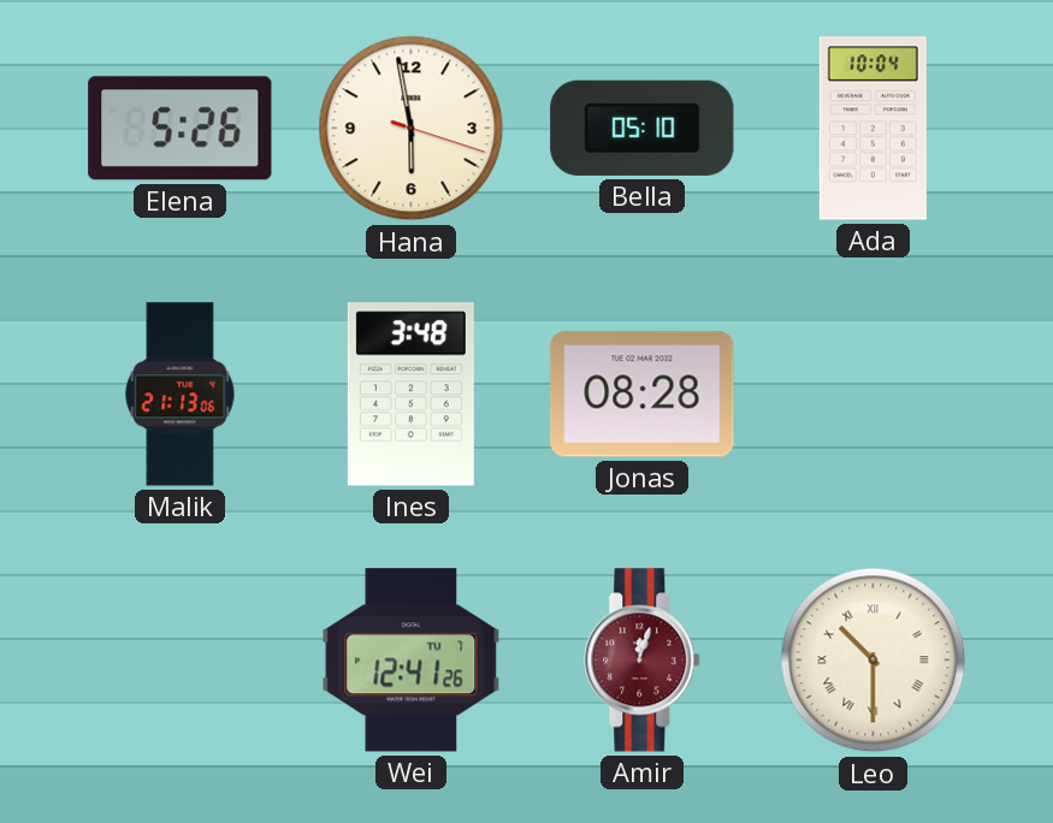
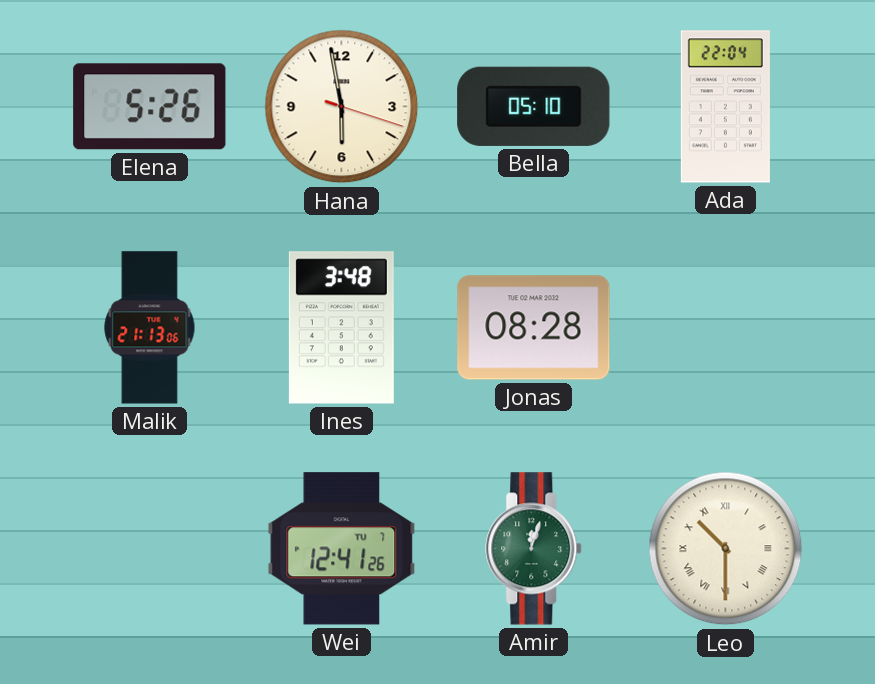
Ada: 10:04 -> 22:04 (725, 107)
Amir dial: burgundy -> green (534, 549)
